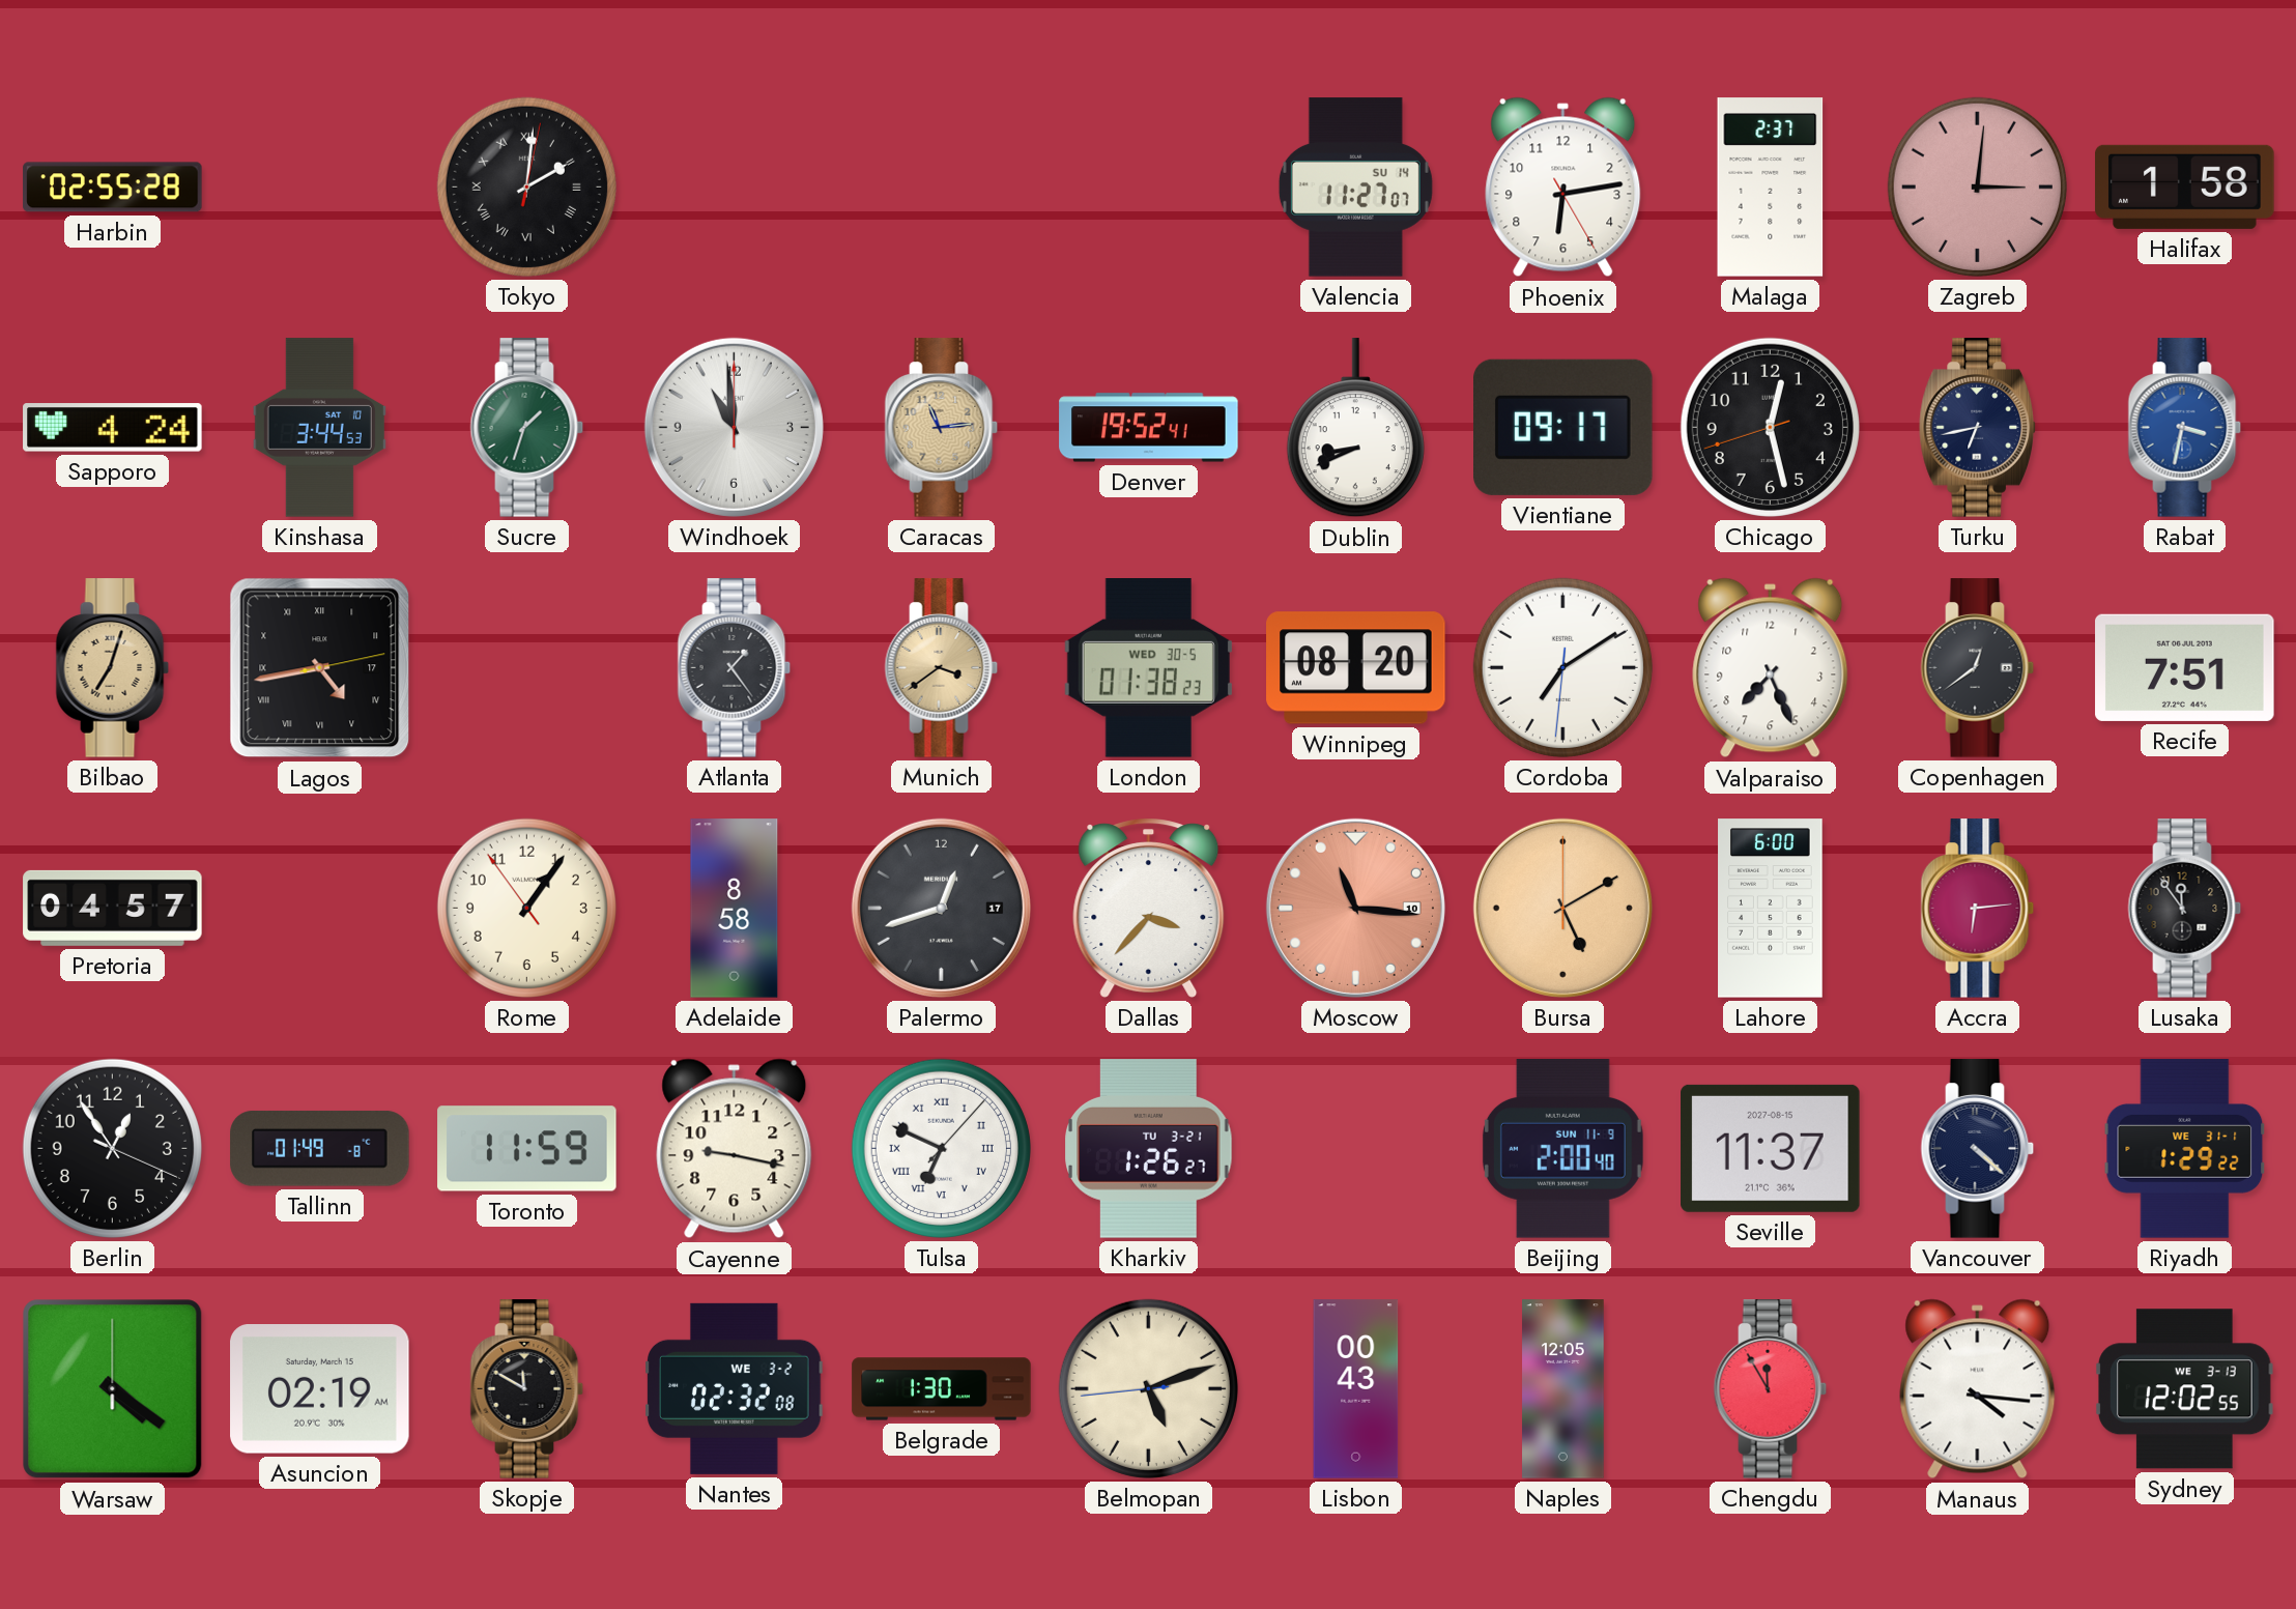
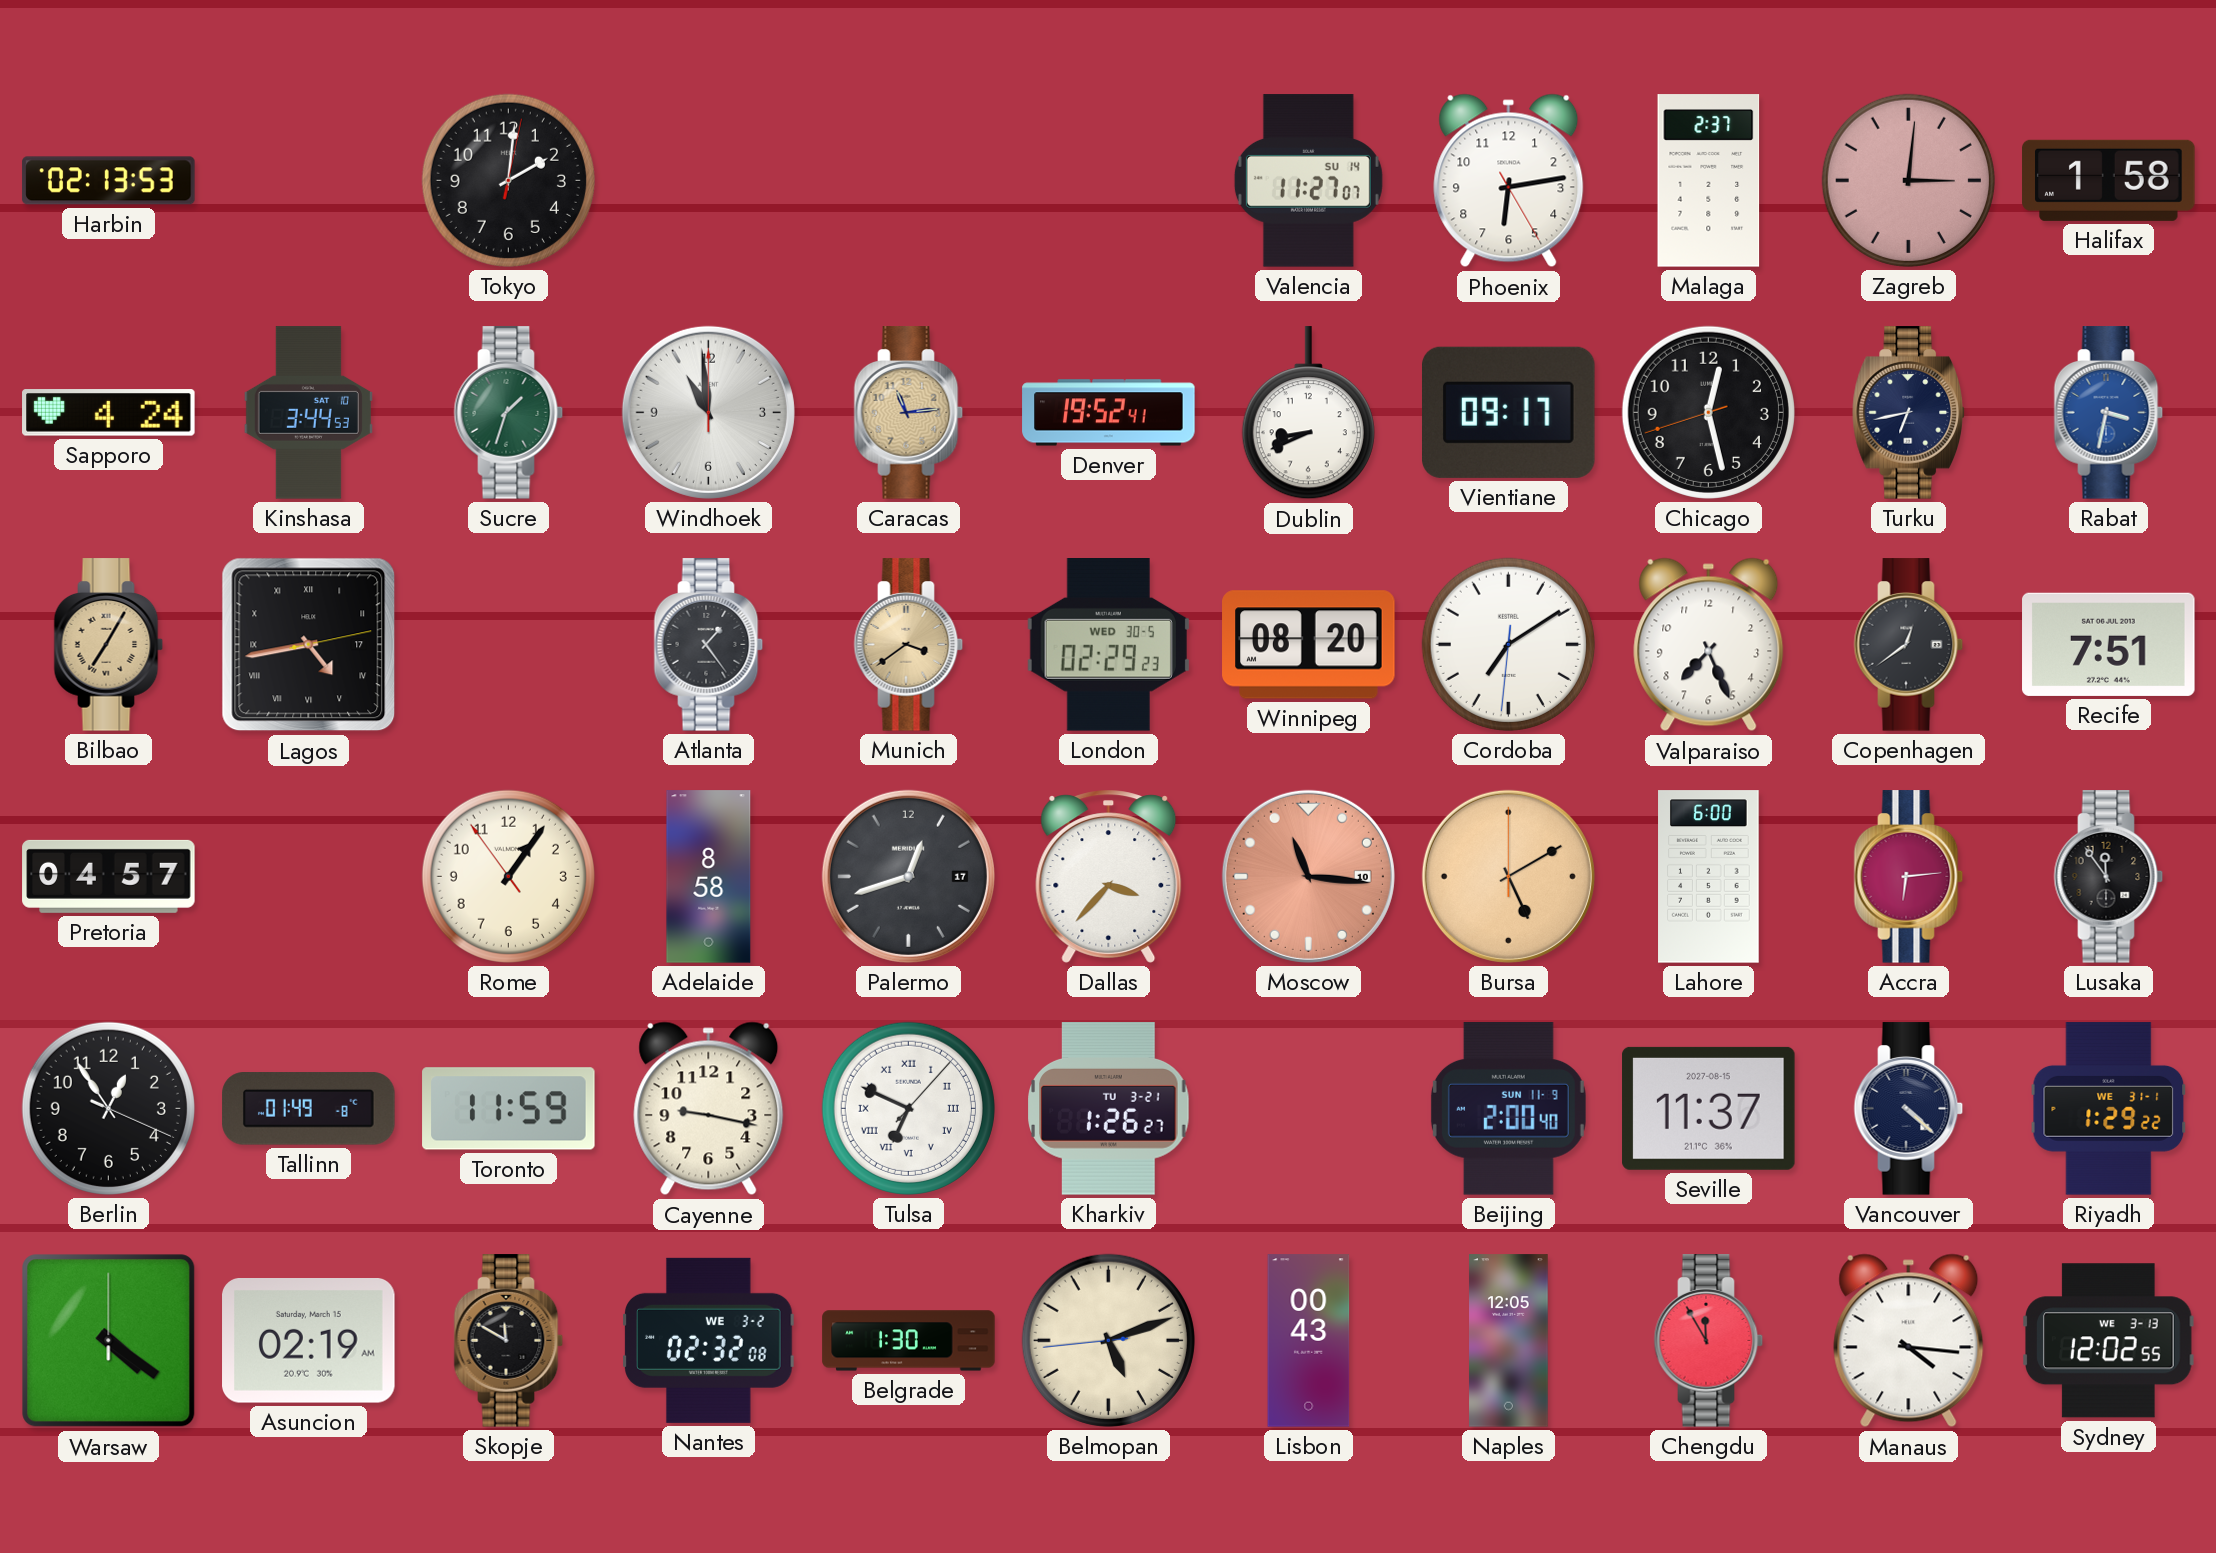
Harbin: 02:55 -> 02:13 (109, 181)
Tokyo numerals: Roman -> Arabic (508, 180)
Bilbao: 7:03 -> 7:05 (109, 645)
London: 01:38 -> 02:29 (1108, 645)
